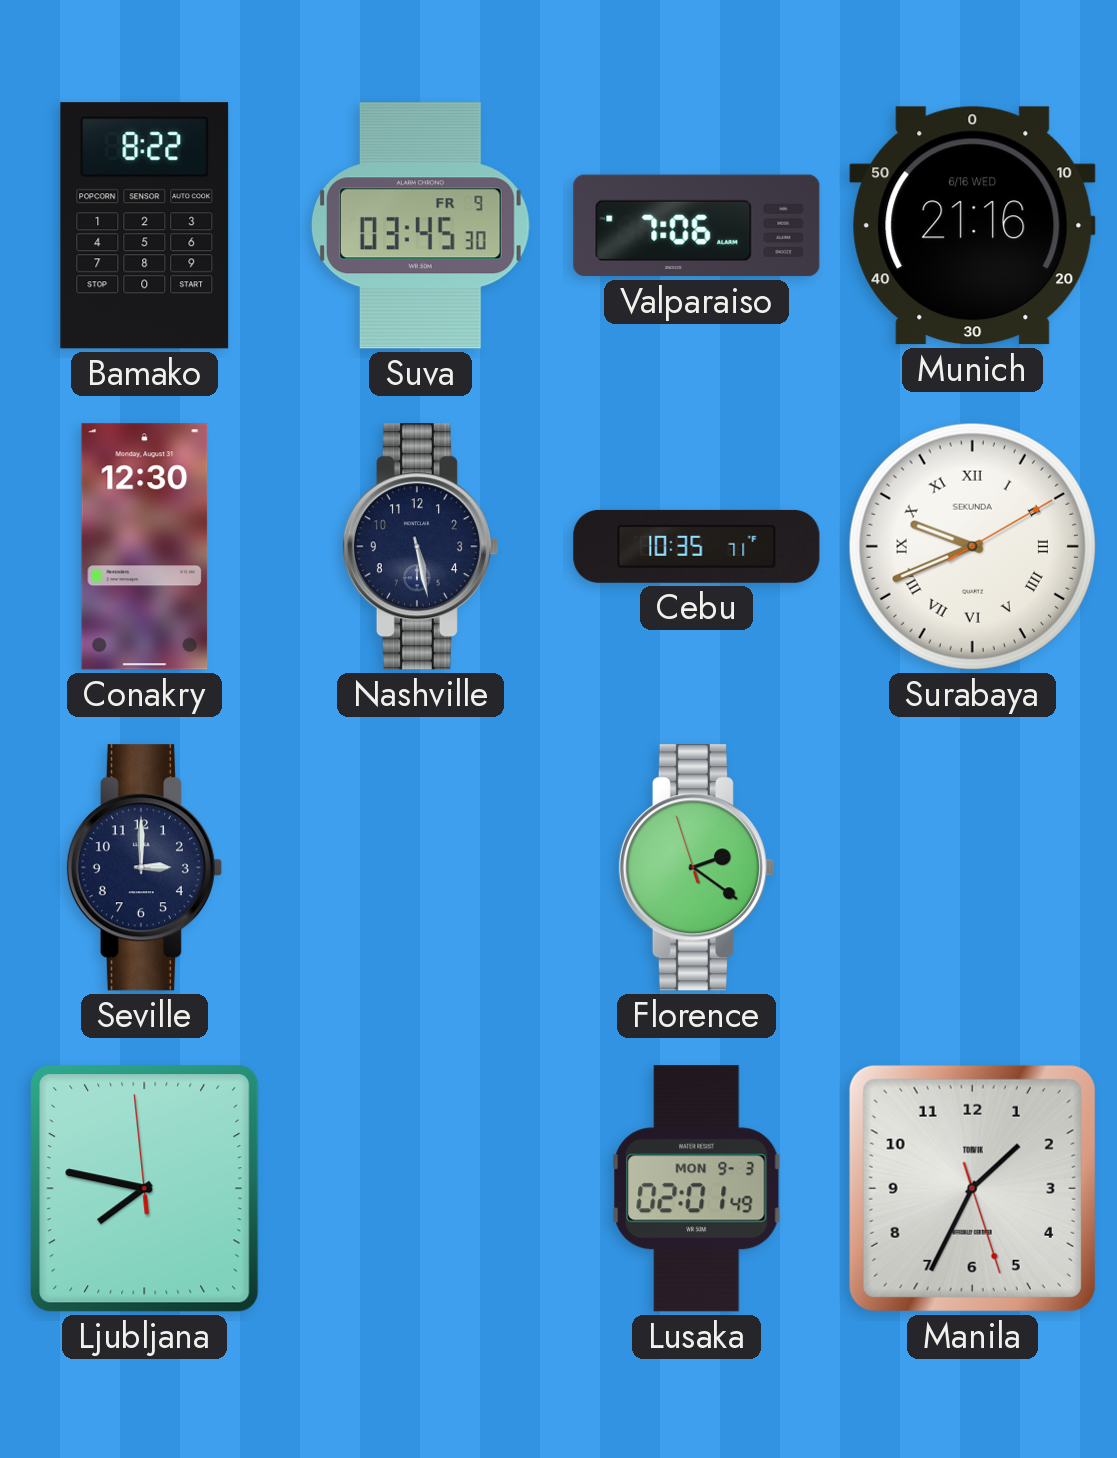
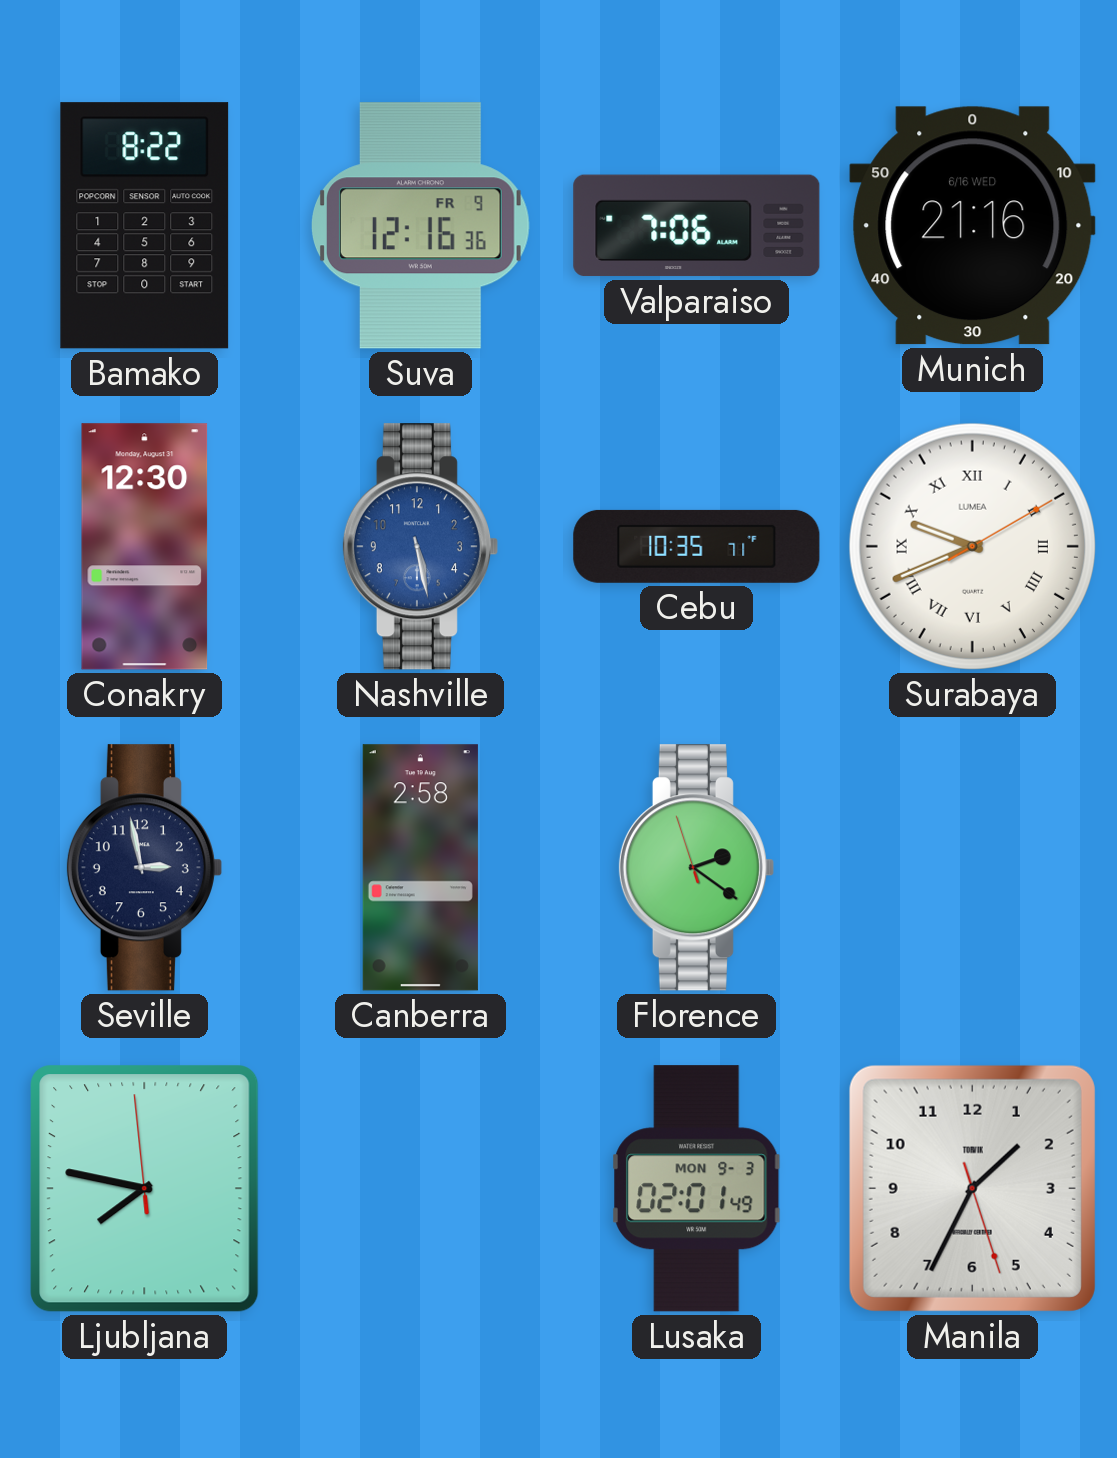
Suva: 03:45 -> 12:16 (420, 226)
Nashville dial: navy -> blue (420, 547)
Surabaya brand: SEKUNDA -> LUMEA (972, 546)
Seville: 3:00 -> 2:58 (144, 868)
Canberra: none -> 2:58 (420, 868)
